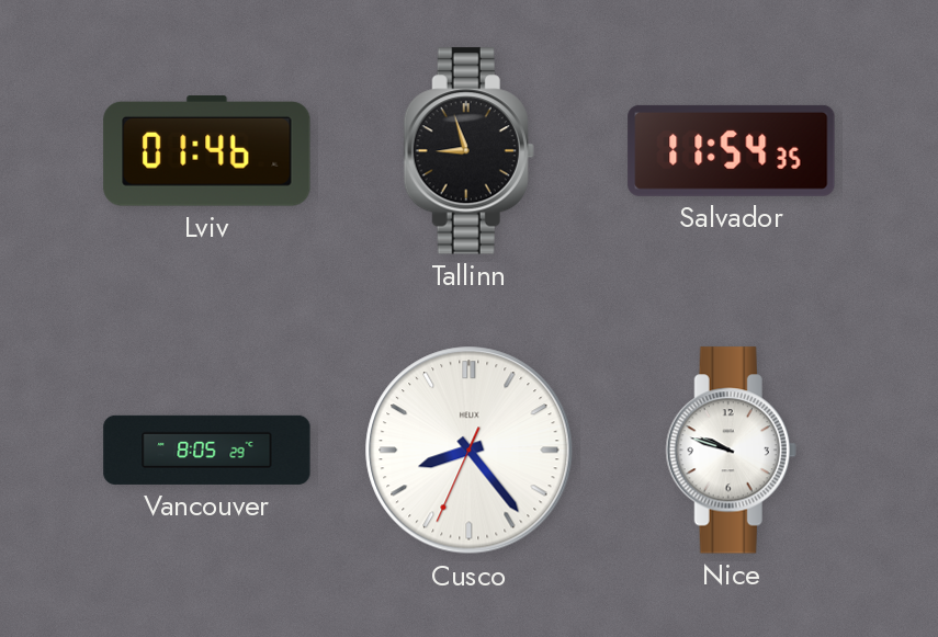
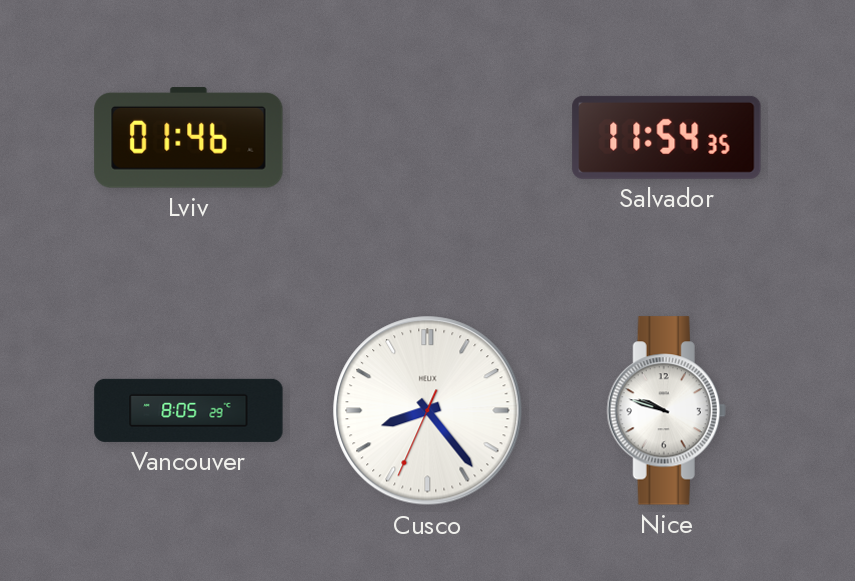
Tallinn: 8:57 -> none (468, 151)
